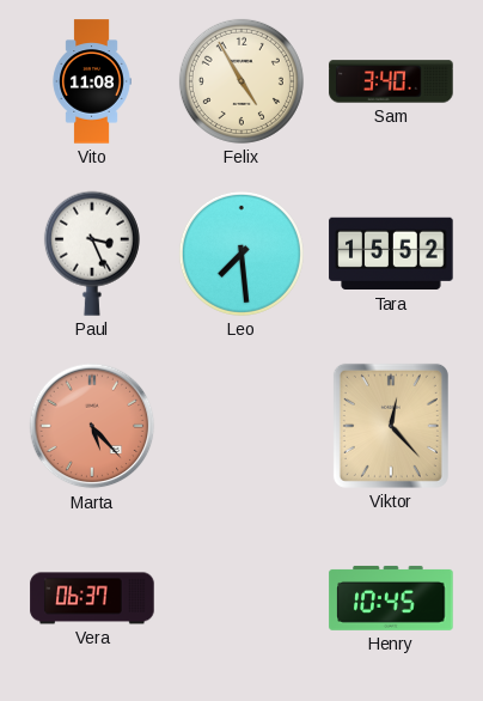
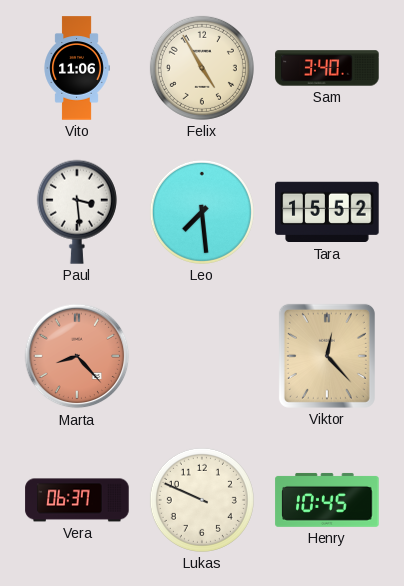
Vito: 11:08 -> 11:06 (77, 68)
Paul: 3:26 -> 3:29 (77, 212)
Marta: 5:23 -> 8:23 (77, 356)
Lukas: none -> 9:49 (202, 500)
